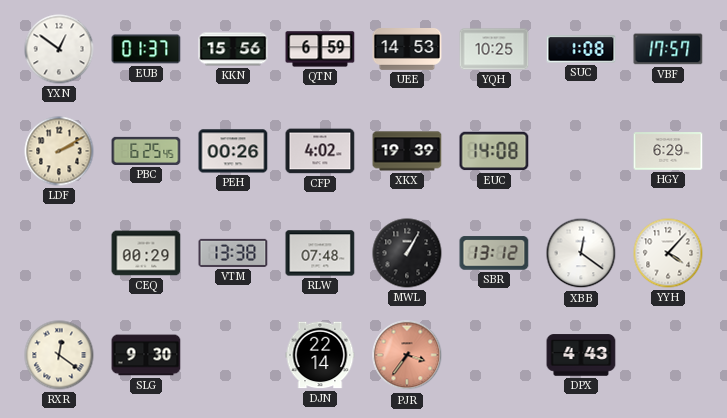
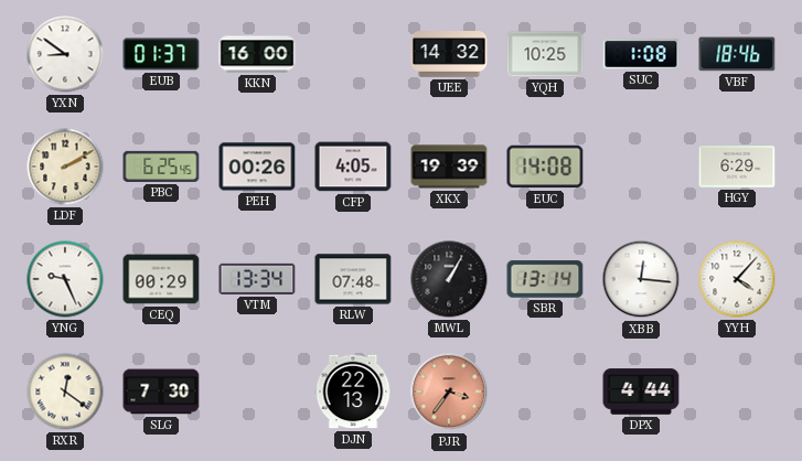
YXN: 12:51 -> 8:51 (65, 54)
KKN: 15:56 -> 16:00 (257, 54)
QTN: 6:59 -> none (320, 49)
UEE: 14:53 -> 14:32 (449, 55)
VBF: 17:57 -> 18:46 (737, 54)
CFP: 4:02 -> 4:05 (353, 167)
YNG: none -> 9:26 (65, 279)
VTM: 13:38 -> 13:34 (257, 279)
SBR: 13:12 -> 13:14 (545, 279)
XBB: 12:21 -> 12:16 (641, 279)
SLG: 9:30 -> 7:30 (161, 392)
DJN: 22:14 -> 22:13 (353, 392)
DPX: 4:43 -> 4:44 (641, 392)
